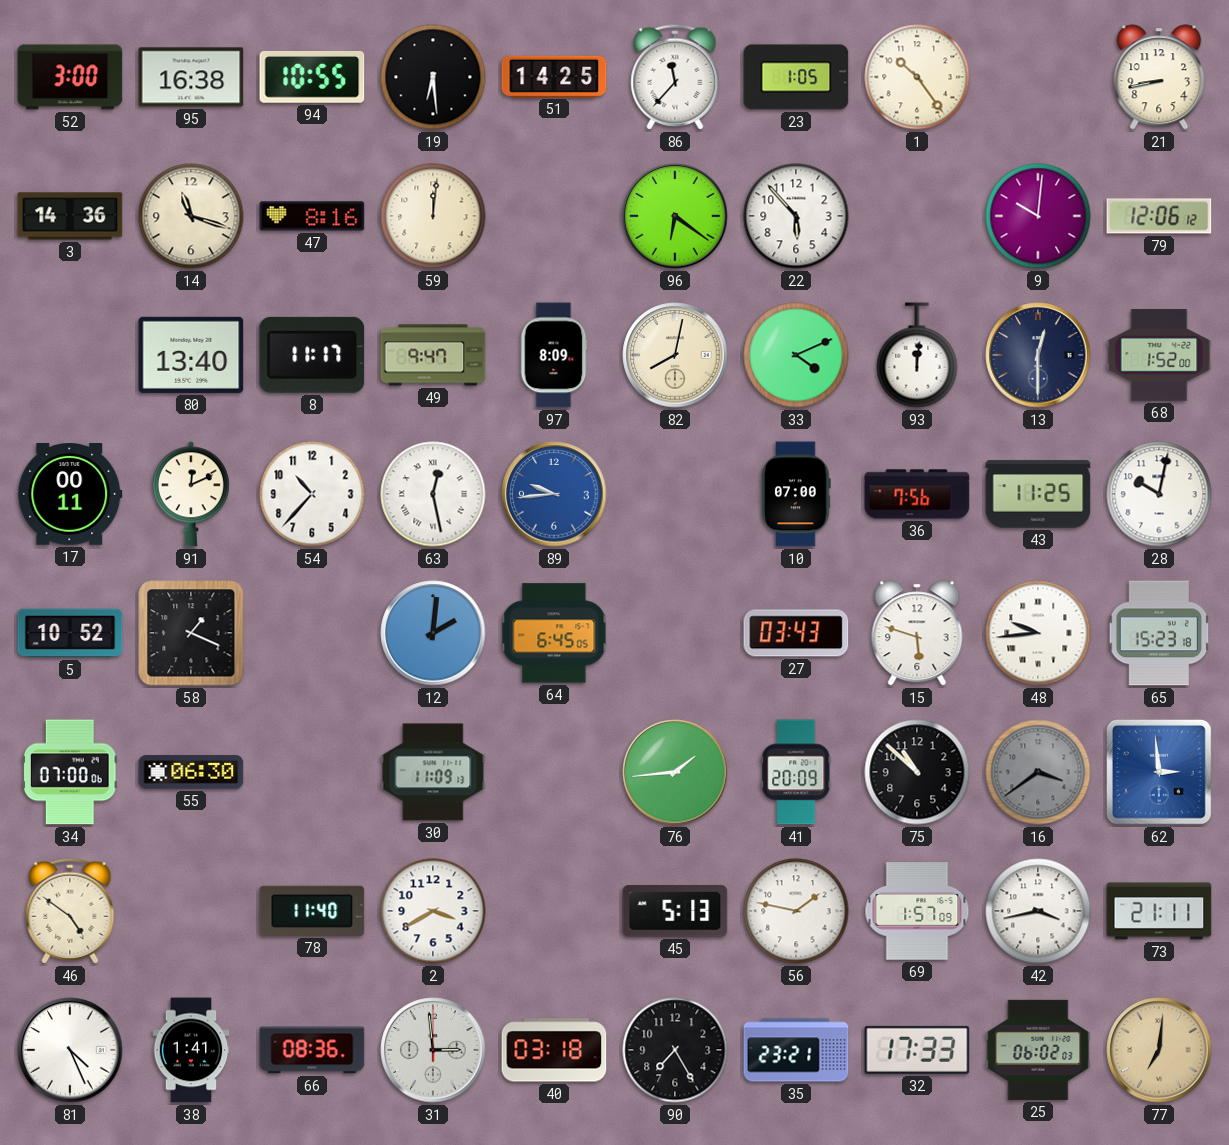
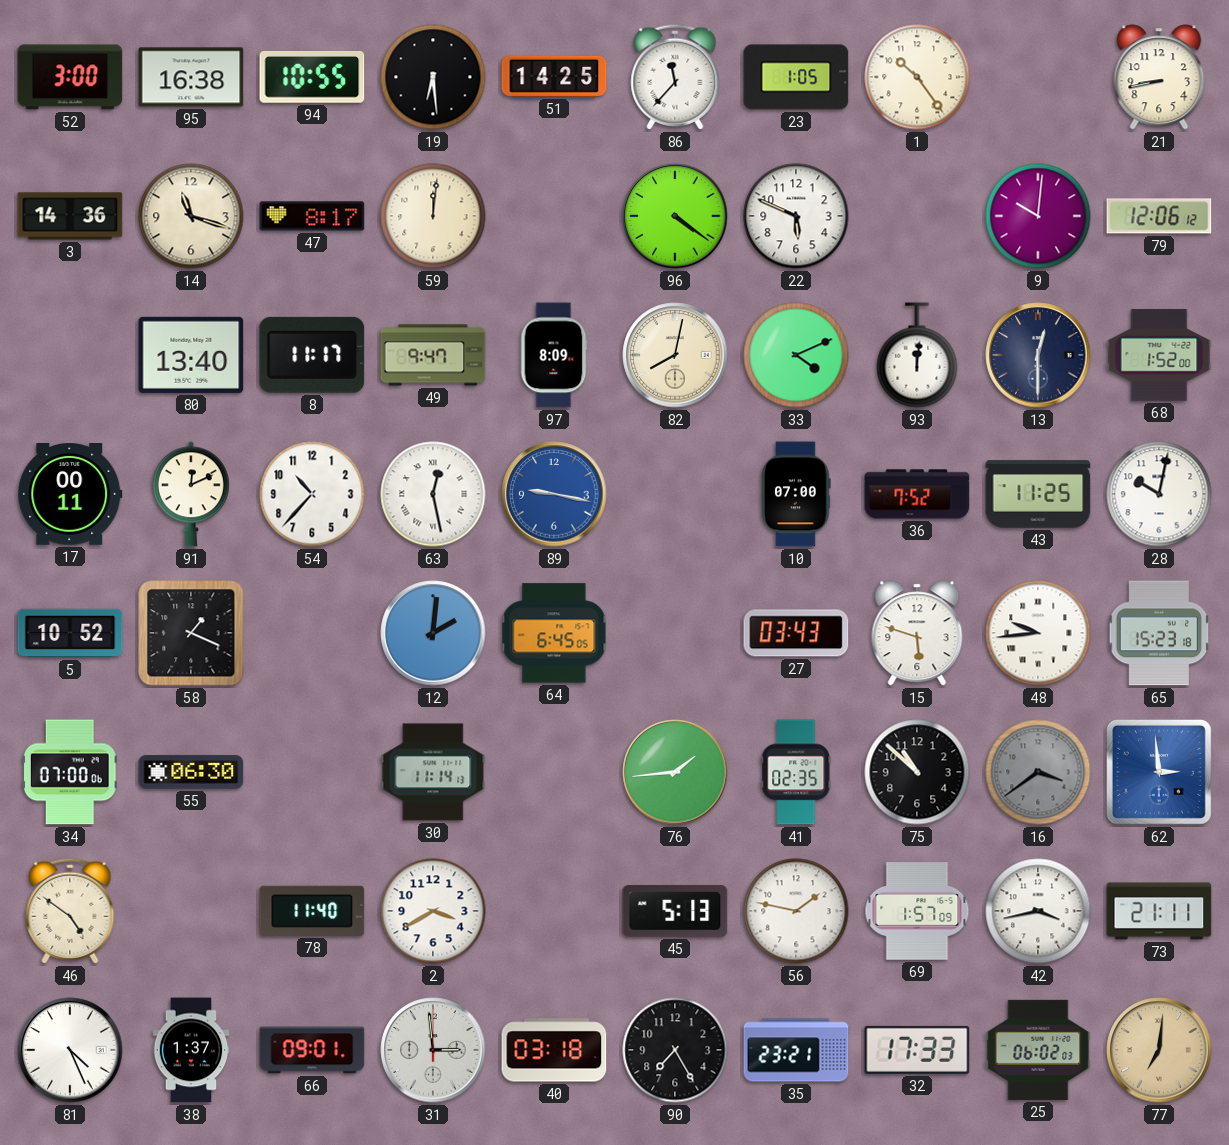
47: 8:16 -> 8:17 (312, 216)
96: 6:21 -> 4:21 (675, 216)
22: 5:53 -> 5:49 (796, 216)
89: 9:44 -> 9:17 (554, 494)
36: 7:56 -> 7:52 (917, 494)
30: 11:09 -> 11:14 (433, 772)
41: 20:09 -> 02:35 (796, 772)
38: 1:41 -> 1:37 (191, 1050)
66: 08:36 -> 09:01 (312, 1050)
